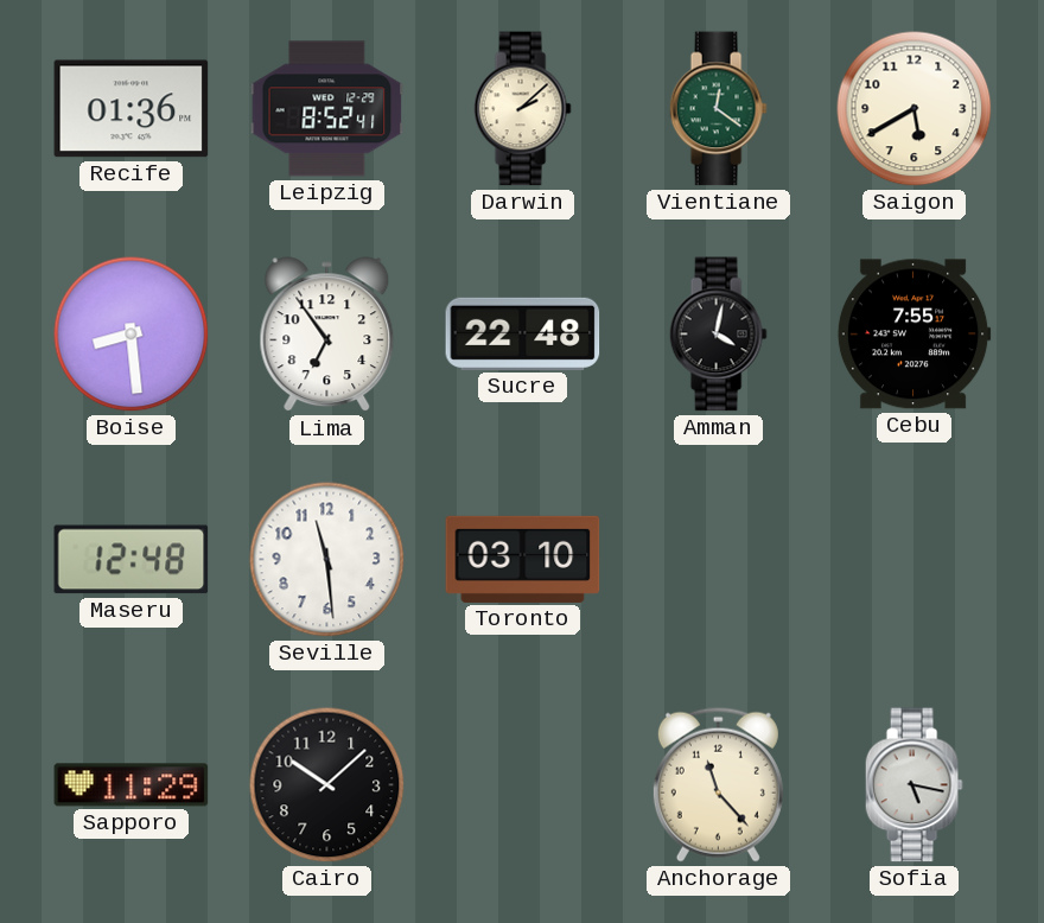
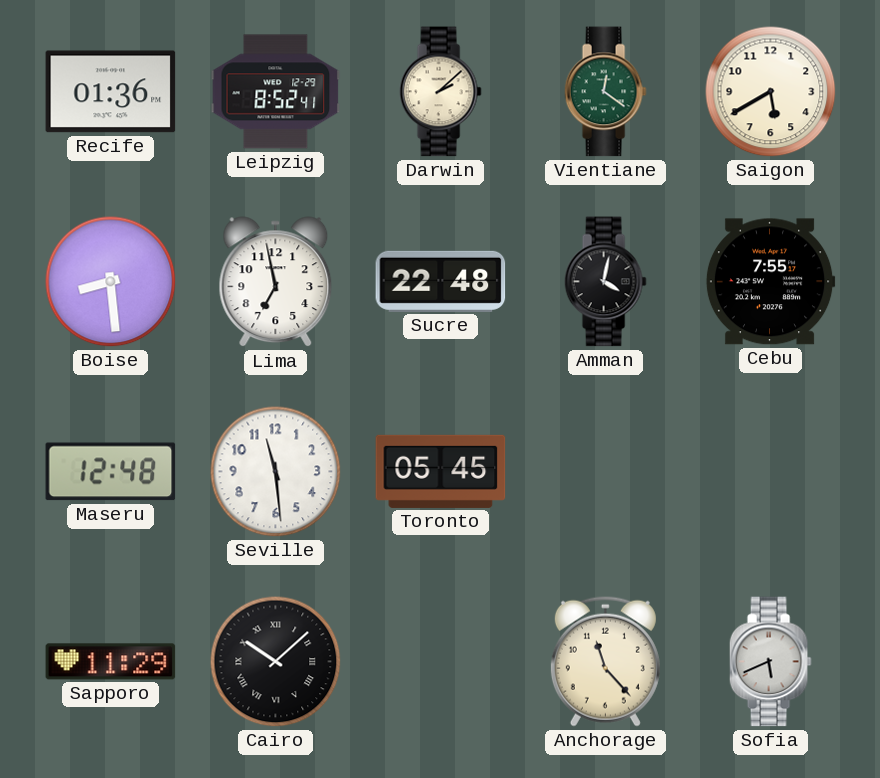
Lima: 6:54 -> 6:58 (276, 282)
Toronto: 03:10 -> 05:45 (441, 471)
Cairo numerals: Arabic -> Roman (276, 662)
Sofia: 5:17 -> 5:41 (770, 662)
